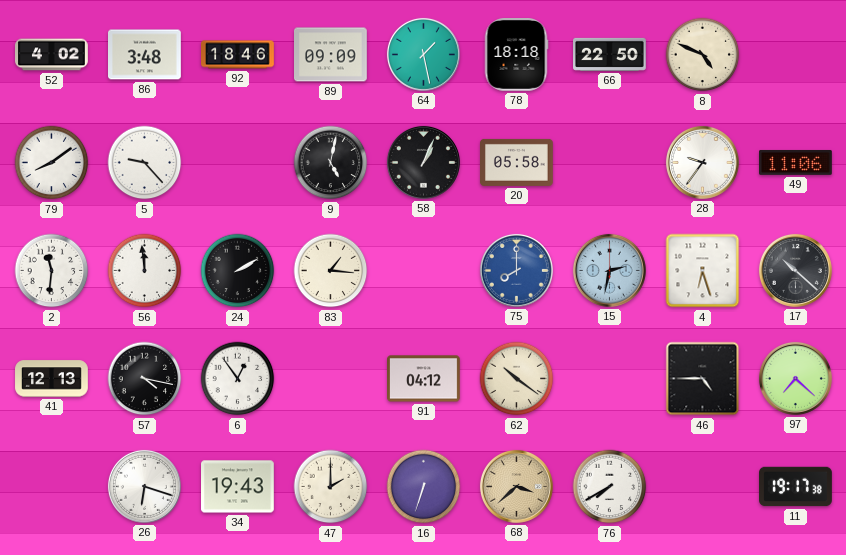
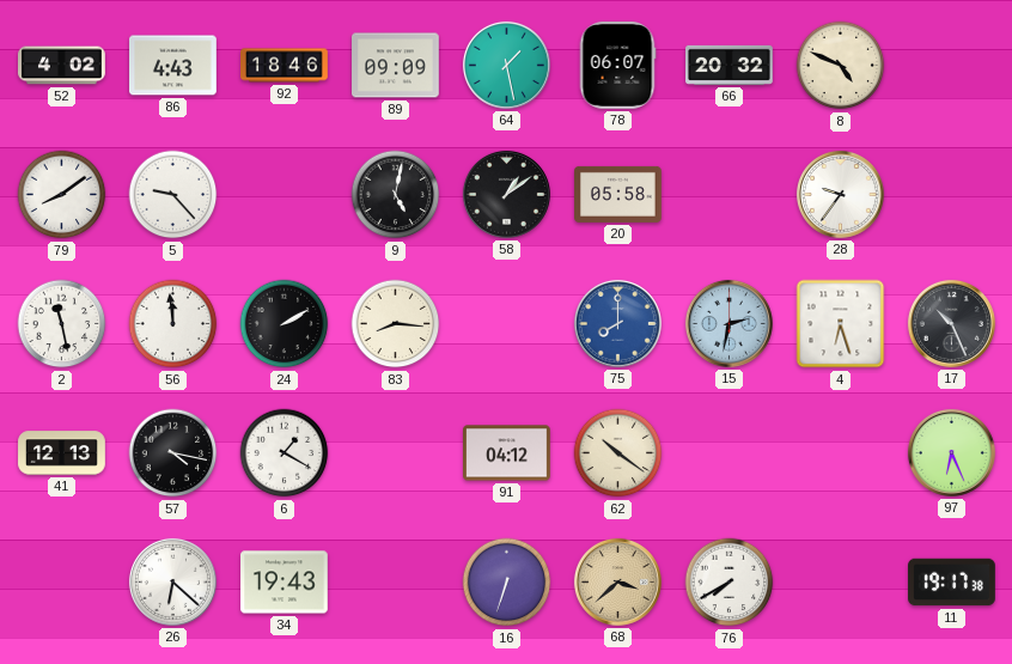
86: 3:48 -> 4:43 (173, 66)
78: 18:18 -> 06:07 (617, 66)
66: 22:50 -> 20:32 (730, 65)
58: 1:04 -> 1:09 (506, 194)
49: 11:06 -> none (796, 162)
2: 11:31 -> 11:28 (62, 324)
83: 1:16 -> 8:16 (396, 324)
17: 10:22 -> 10:26 (951, 323)
6: 12:54 -> 1:20 (285, 453)
46: 4:45 -> none (703, 379)
97: 7:22 -> 6:26 (951, 452)
26: 6:18 -> 6:22 (172, 581)
47: 2:00 -> none (331, 487)
